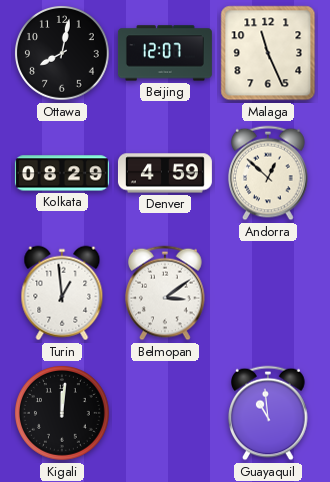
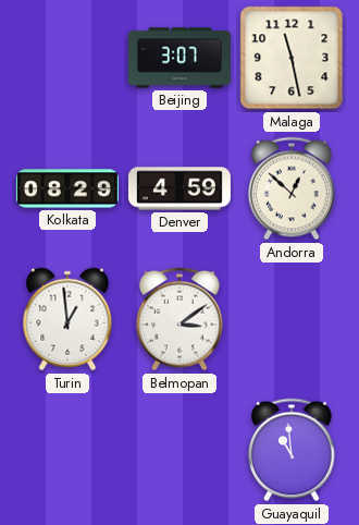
Ottawa: 8:02 -> none (62, 53)
Beijing: 12:07 -> 3:07 (179, 58)
Malaga: 11:26 -> 11:28 (292, 58)
Kigali: 12:01 -> none (62, 413)
